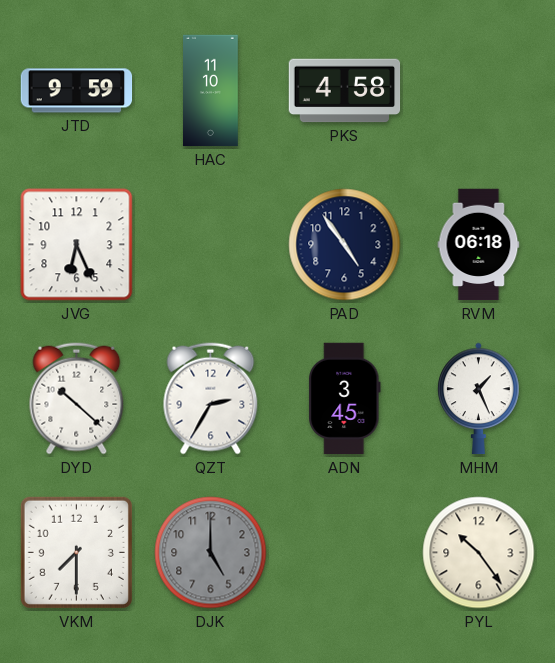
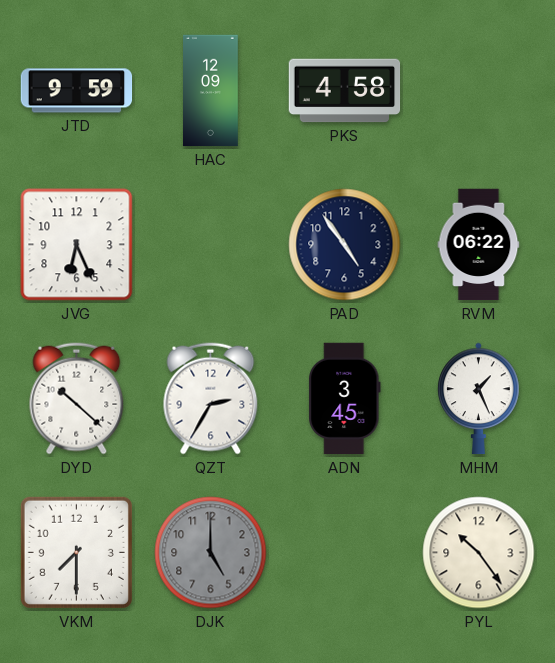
HAC: 11:10 -> 12:09 (211, 91)
RVM: 06:18 -> 06:22 (479, 245)
